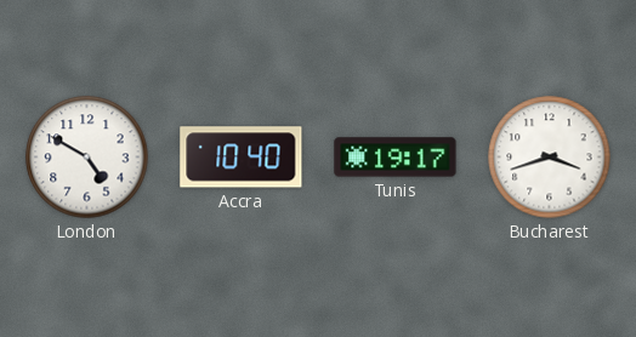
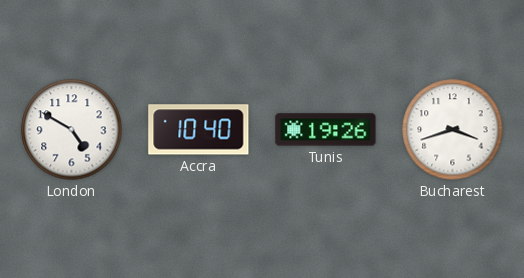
Tunis: 19:17 -> 19:26 (326, 130)
